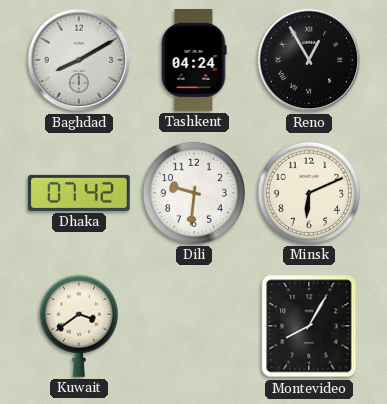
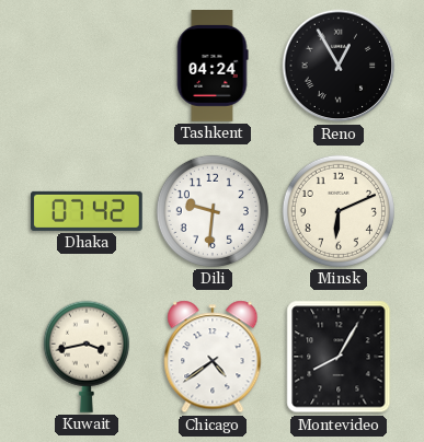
Baghdad: 8:10 -> none (79, 60)
Kuwait: 3:39 -> 3:43 (87, 357)
Chicago: none -> 4:39 (213, 357)
